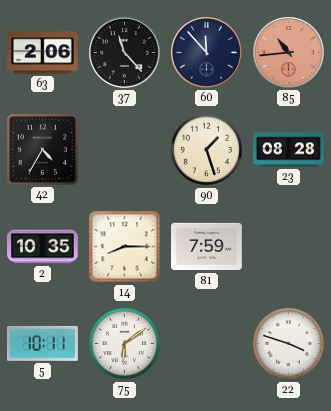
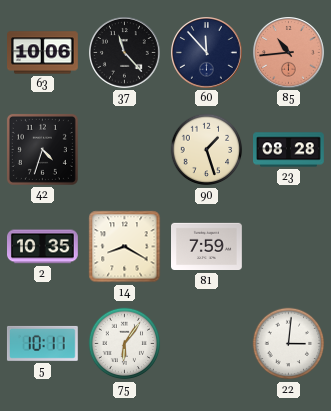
63: 2:06 -> 10:06 (43, 53)
42: 4:35 -> 4:33 (42, 149)
14: 8:15 -> 8:20 (125, 247)
75: 6:09 -> 6:06 (125, 344)
22: 3:48 -> 3:01 (289, 344)
